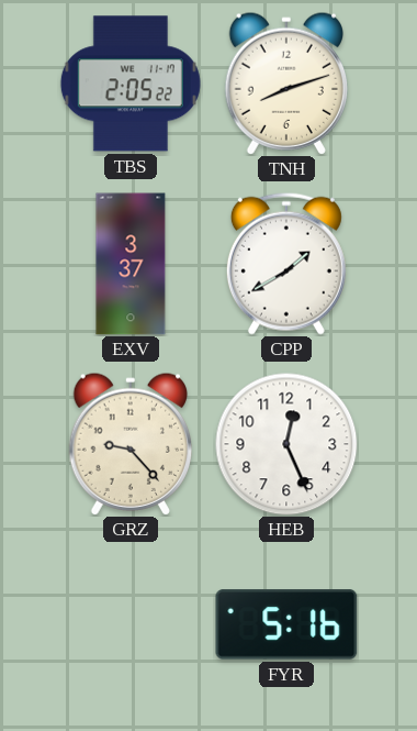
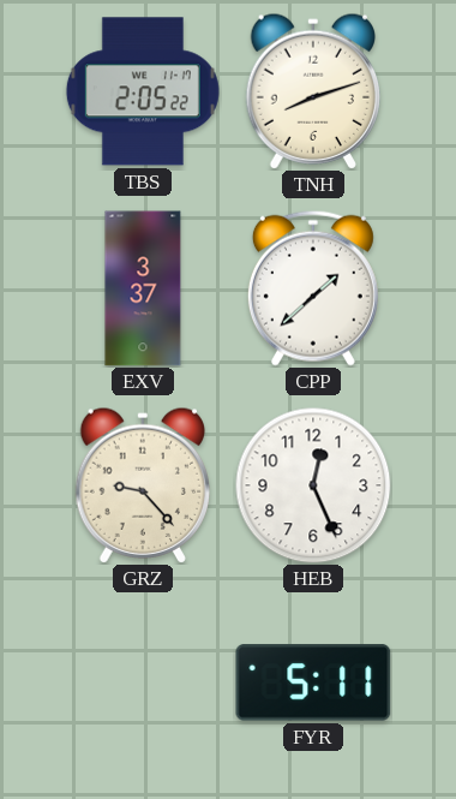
CPP: 1:40 -> 1:38 (313, 288)
FYR: 5:16 -> 5:11 (313, 682)
